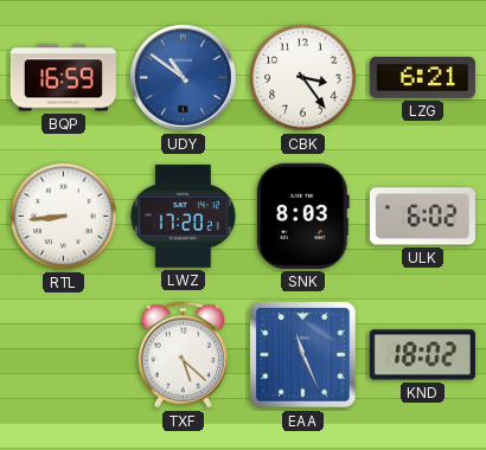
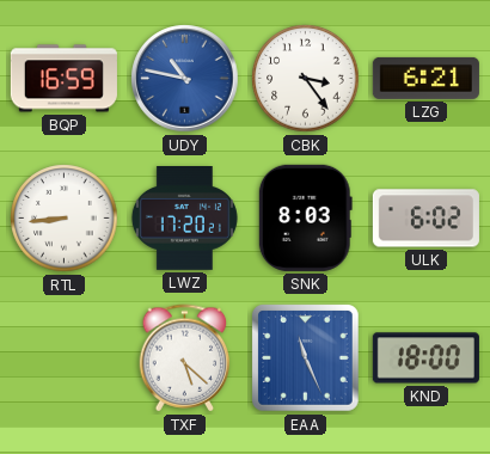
UDY: 10:51 -> 10:47 (185, 79)
KND: 18:02 -> 18:00 (425, 358)
